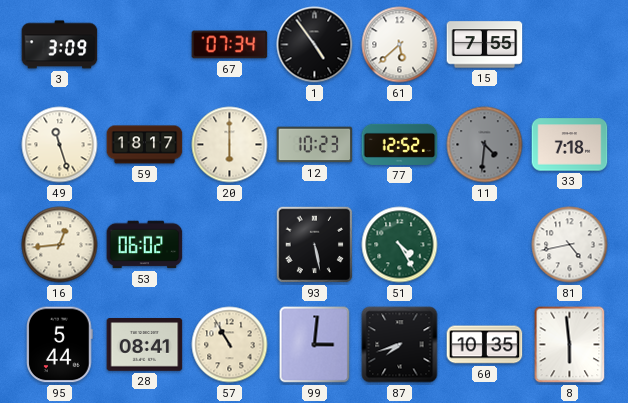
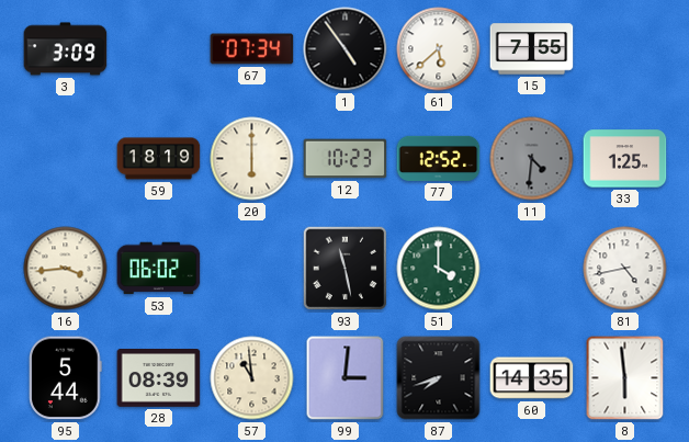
49: 11:27 -> none (60, 145)
59: 18:17 -> 18:19 (159, 159)
33: 7:18 -> 1:25 (625, 159)
16: 12:44 -> 3:44 (66, 269)
93: 5:28 -> 11:28 (346, 269)
51: 4:25 -> 4:00 (439, 269)
28: 08:41 -> 08:39 (159, 378)
57: 10:55 -> 10:59 (252, 378)
60: 10:35 -> 14:35 (532, 378)
